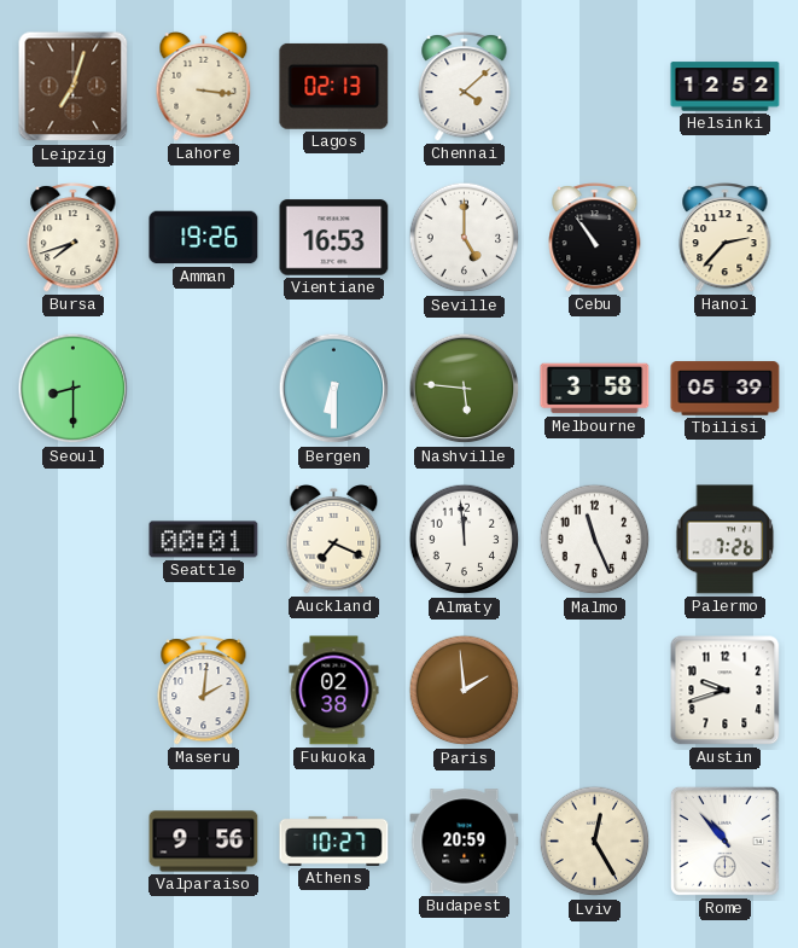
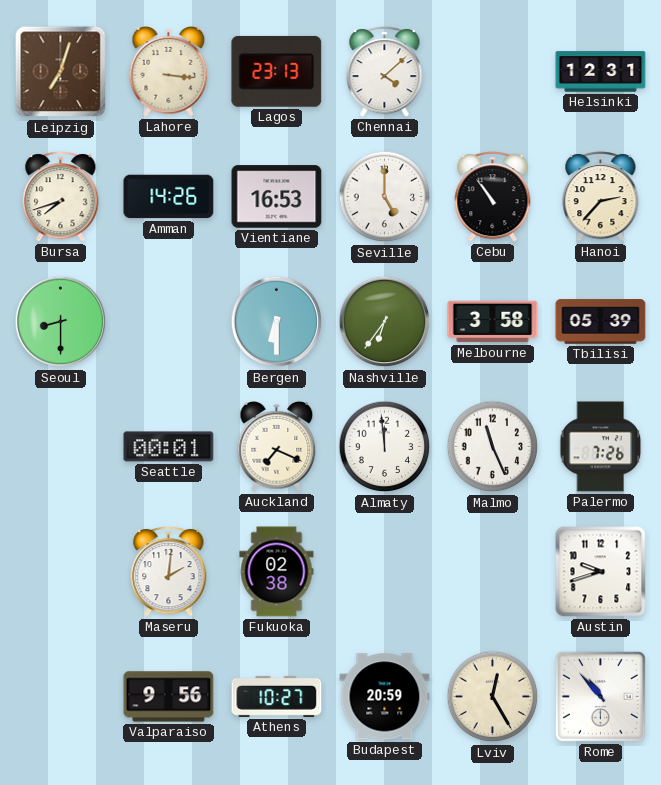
Lagos: 02:13 -> 23:13 (277, 71)
Helsinki: 12:52 -> 12:31 (601, 72)
Amman: 19:26 -> 14:26 (169, 197)
Nashville: 5:46 -> 6:36 (385, 322)
Paris: 1:59 -> none (465, 691)
